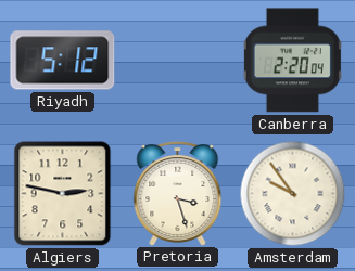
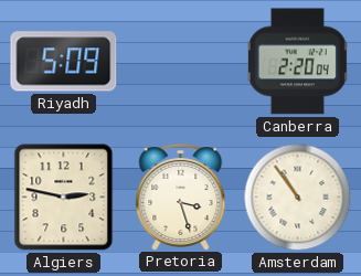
Riyadh: 5:12 -> 5:09 (64, 62)
Amsterdam: 9:54 -> 10:54 (298, 198)
